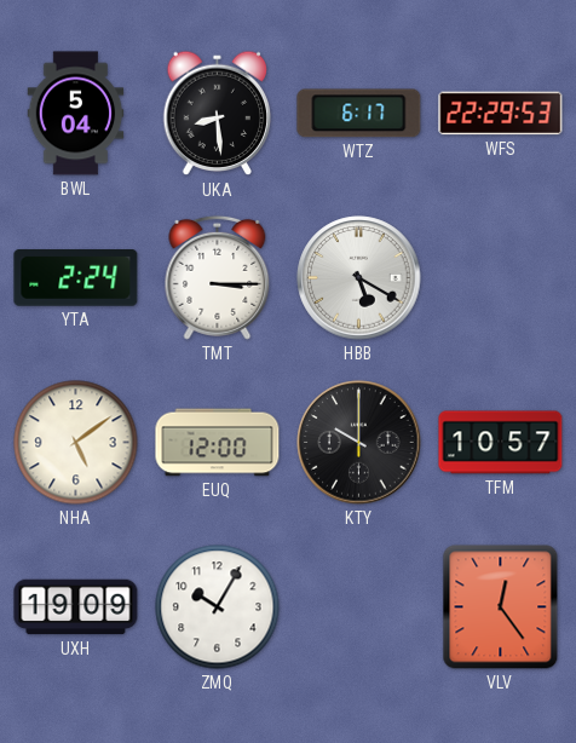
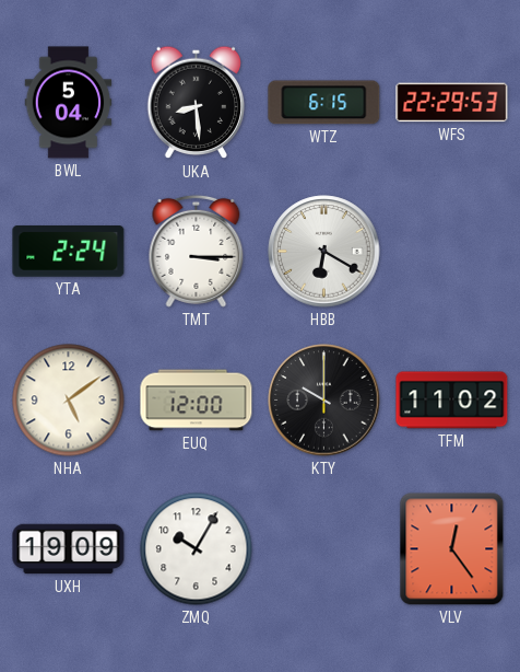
WTZ: 6:17 -> 6:15 (324, 103)
HBB: 5:20 -> 6:20 (324, 252)
TFM: 10:57 -> 11:02 (452, 401)
